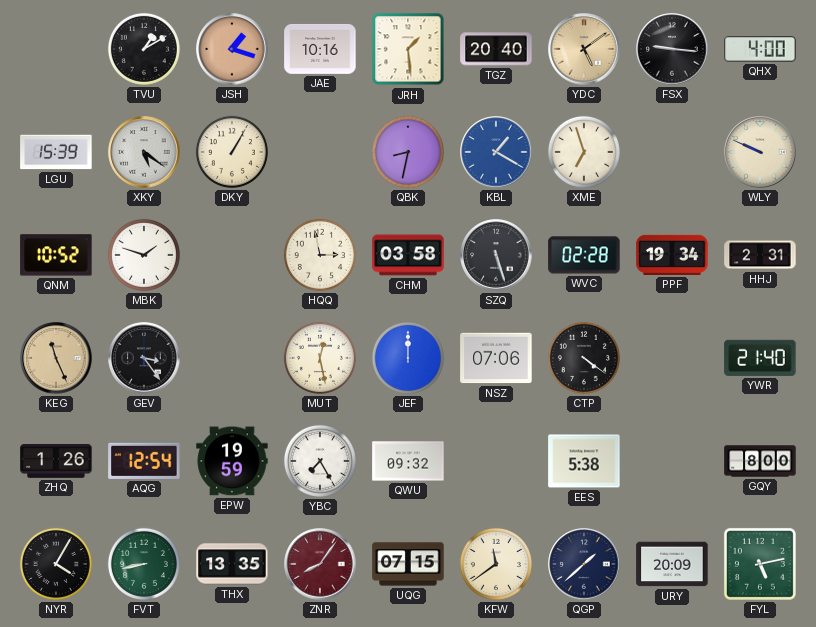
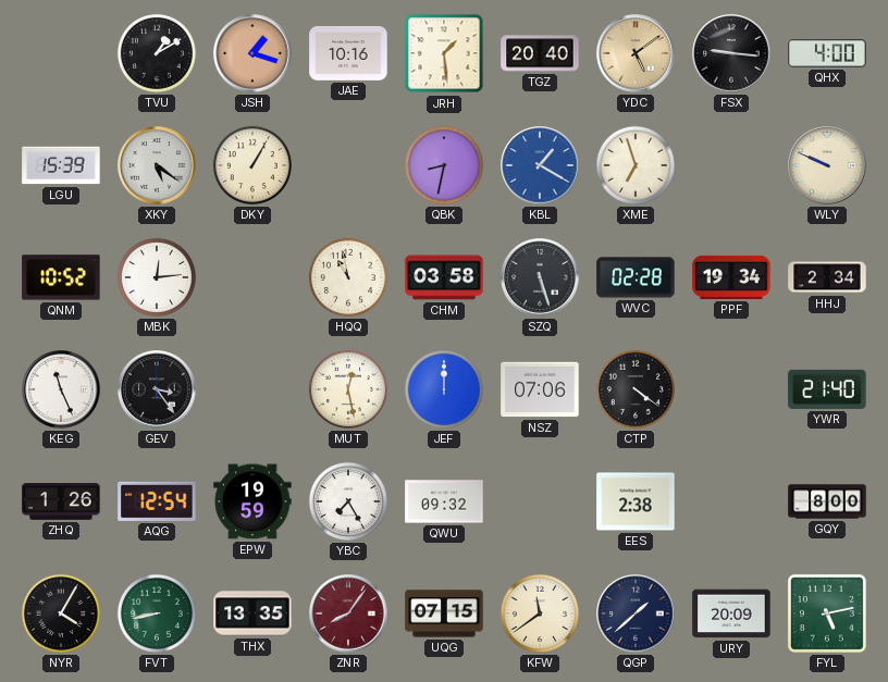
MBK: 1:48 -> 12:14 (157, 277)
HQQ: 2:58 -> 10:58 (348, 277)
HHJ: 2:31 -> 2:34 (827, 277)
KEG dial: champagne -> white (61, 389)
EES: 5:38 -> 2:38 (636, 501)
